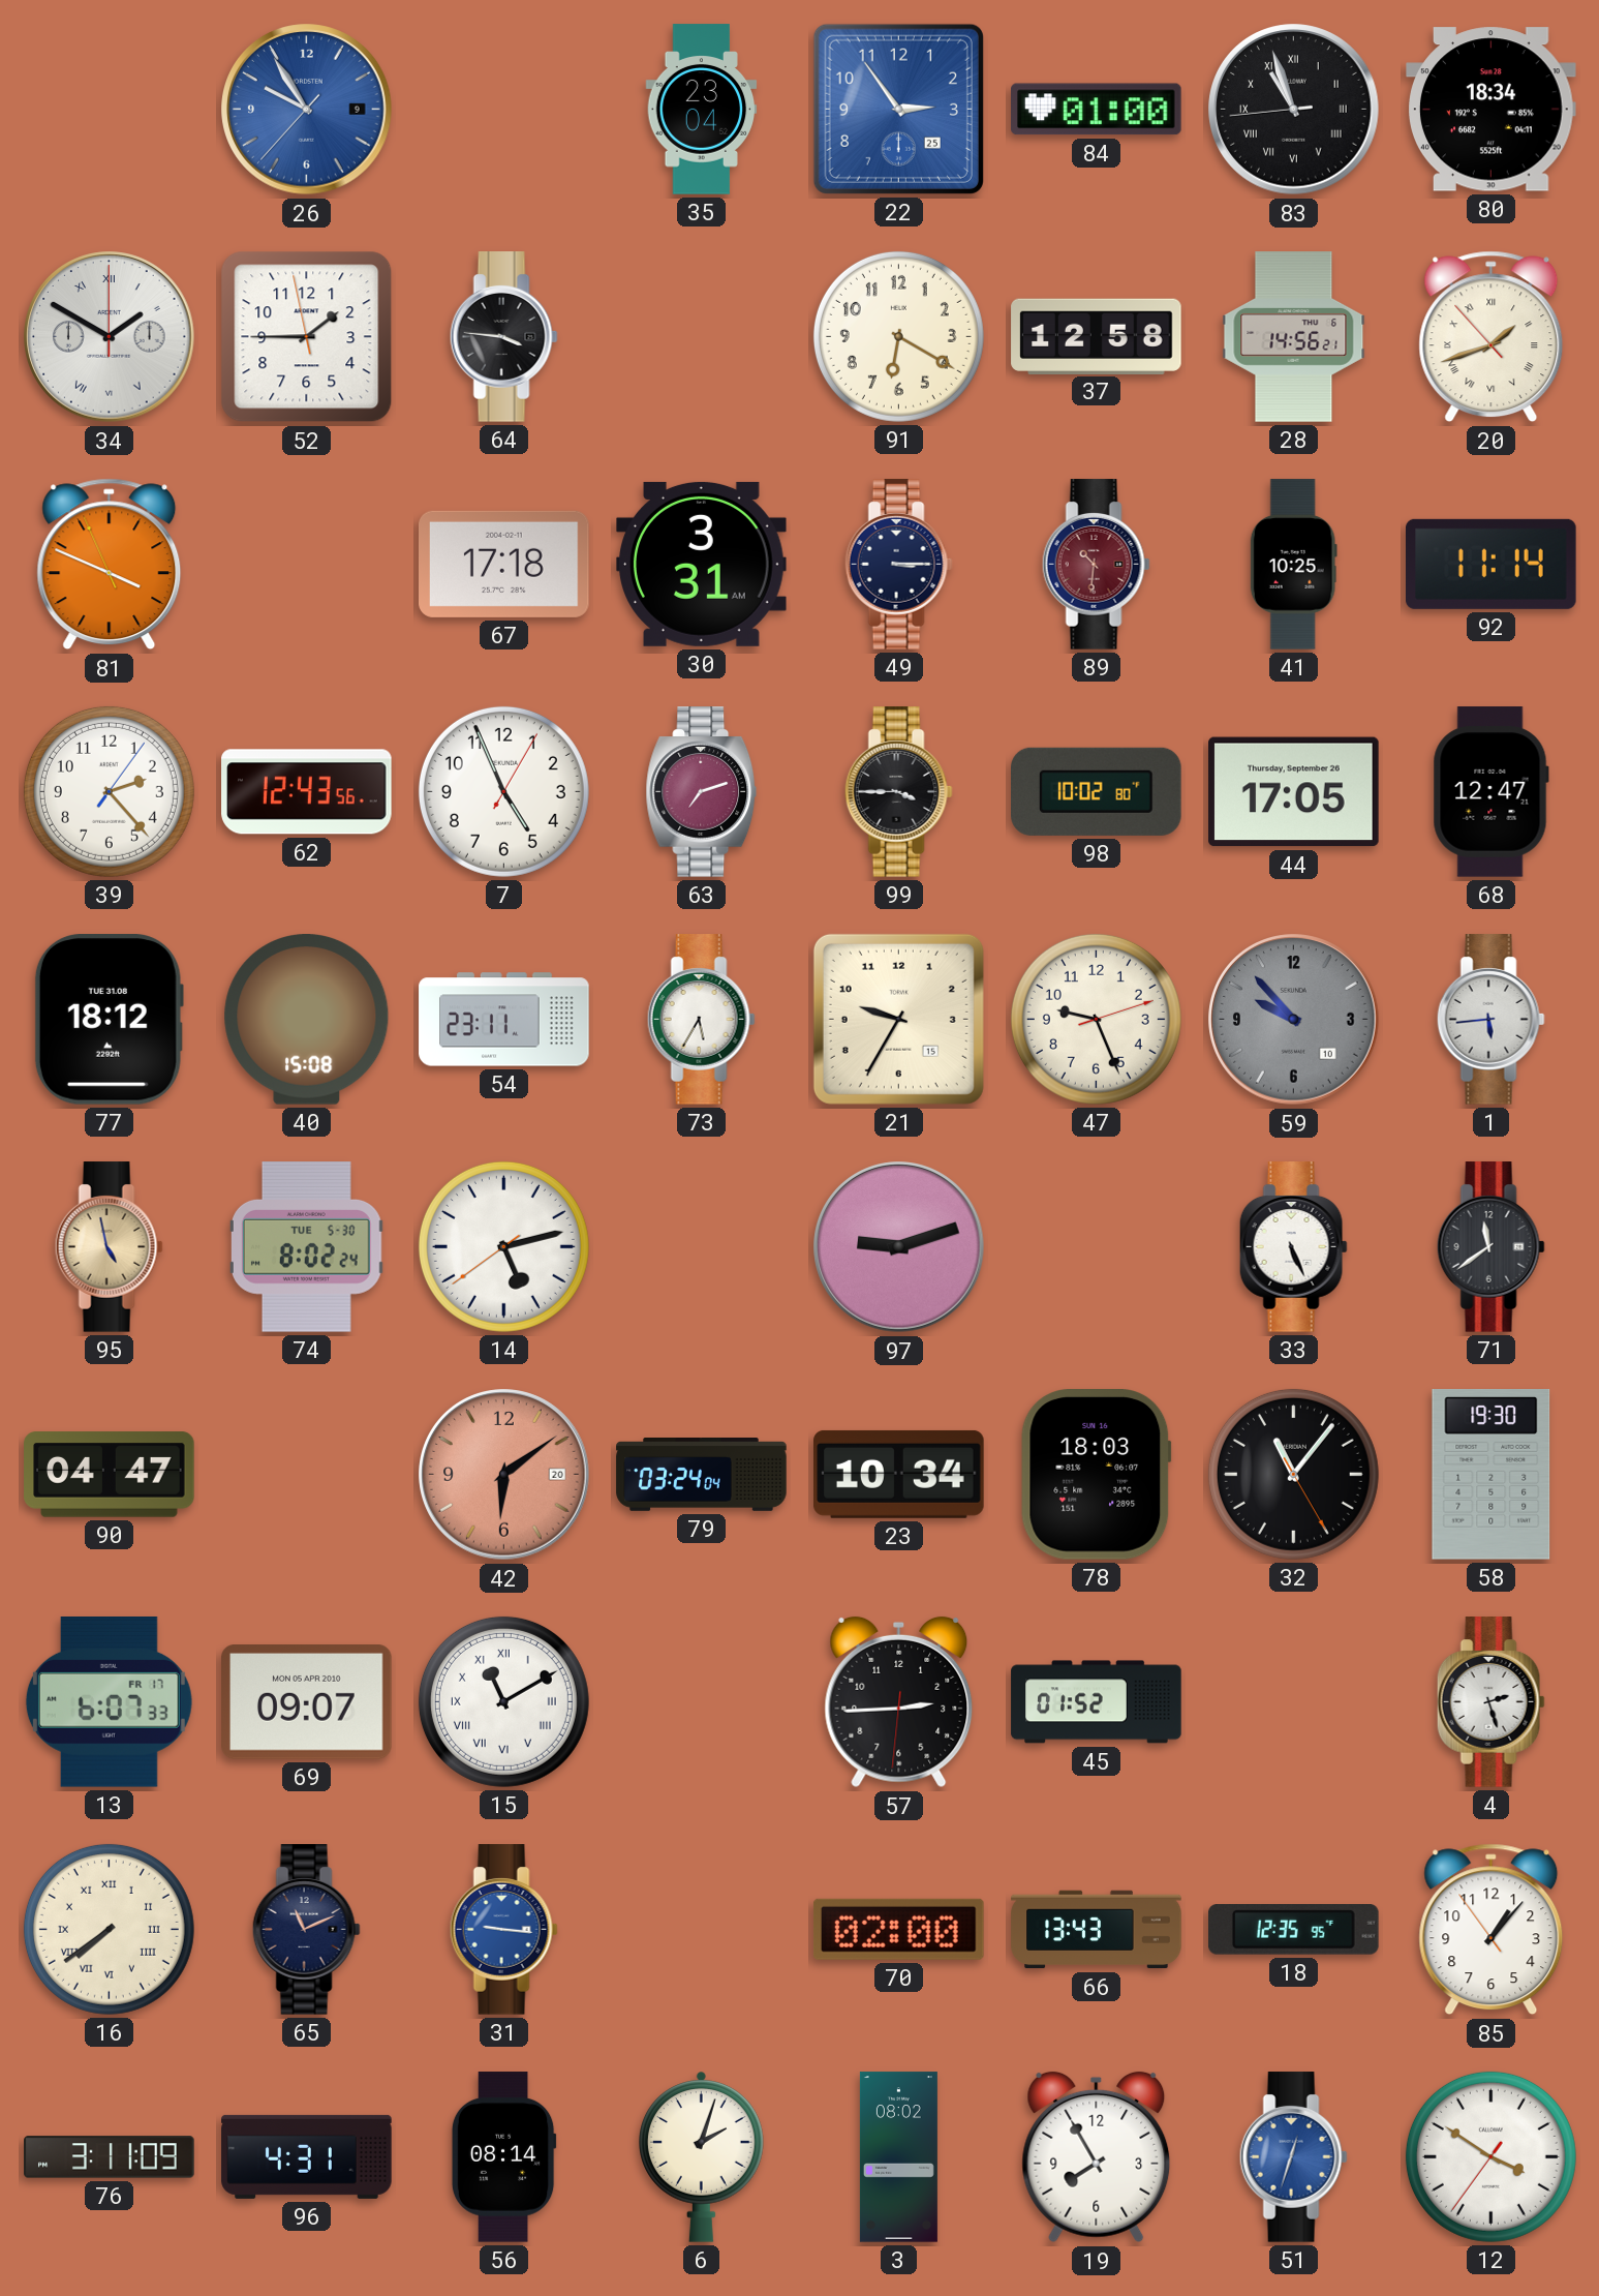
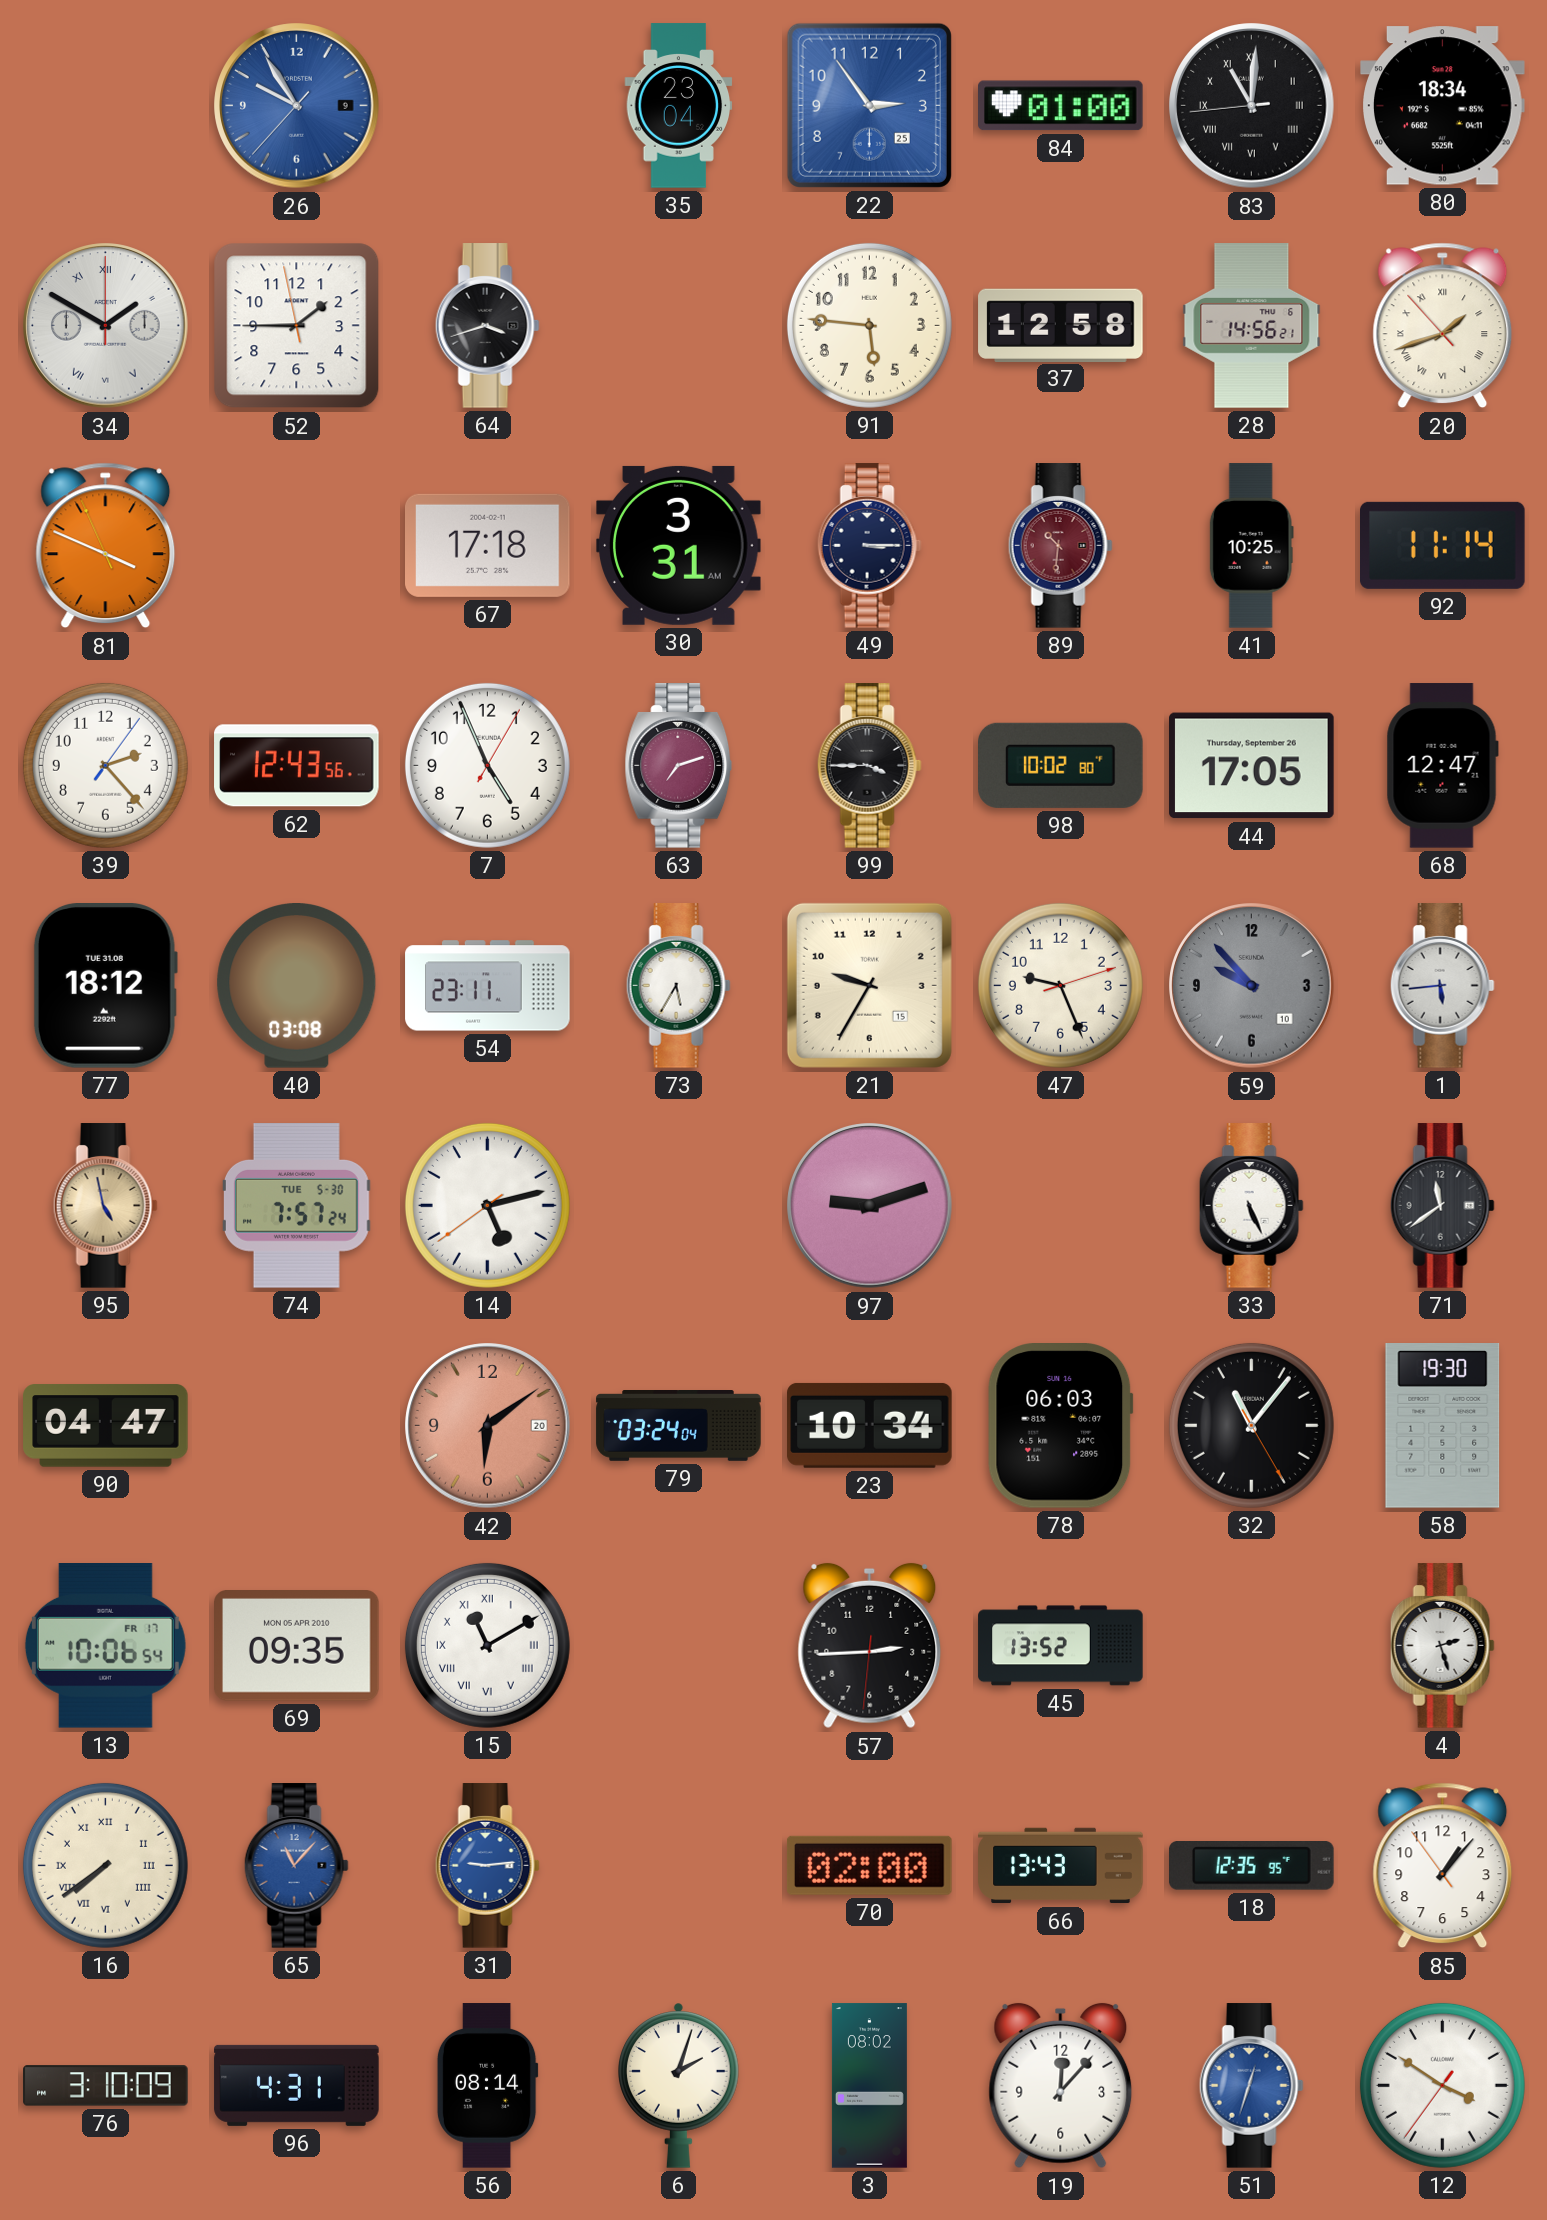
83: 10:56 -> 11:00 (1252, 106)
64: 3:46 -> 3:42 (487, 326)
91: 6:20 -> 5:46 (869, 325)
40: 15:08 -> 03:08 (297, 986)
74: 8:02 -> 7:57 (296, 1206)
78: 18:03 -> 06:03 (1061, 1426)
13: 6:07 -> 10:06 (105, 1646)
69: 09:07 -> 09:35 (297, 1646)
45: 01:52 -> 13:52 (1061, 1646)
65: 11:11 -> 11:07 (296, 1866)
65 dial: navy -> blue (296, 1866)
31: 9:16 -> 9:14 (487, 1866)
76: 3:11 -> 3:10 (106, 2086)
19: 7:55 -> 12:07 (1061, 2086)
